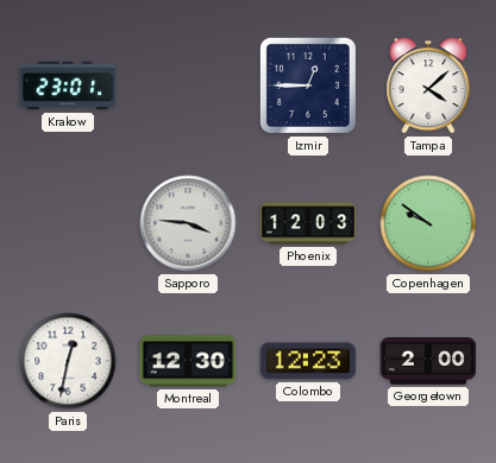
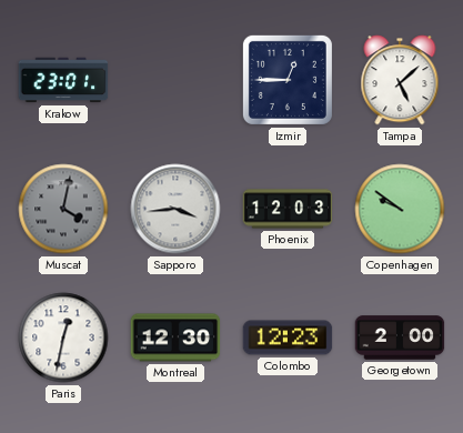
Tampa: 4:08 -> 5:08 (400, 80)
Muscat: none -> 4:02 (63, 209)
Sapporo: 3:46 -> 3:44 (175, 209)
